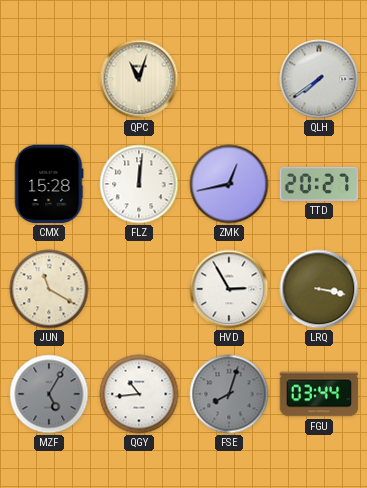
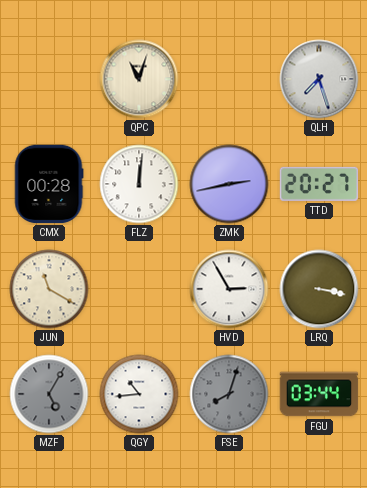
QLH: 7:39 -> 7:27 (319, 79)
CMX: 15:28 -> 00:28 (49, 184)
ZMK: 12:43 -> 2:43 (229, 184)
